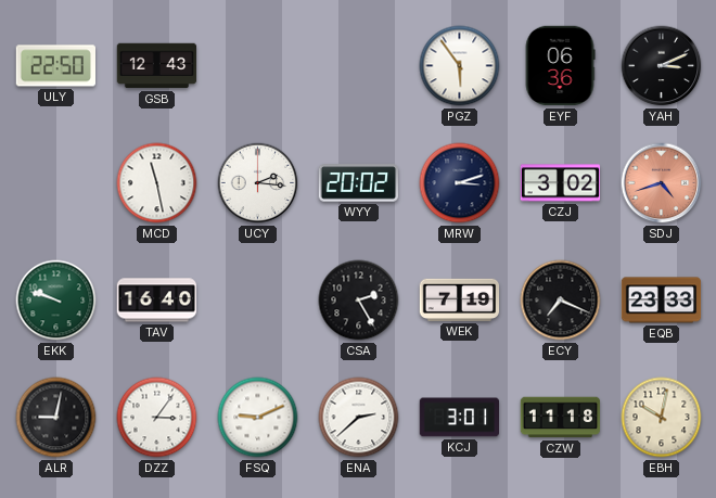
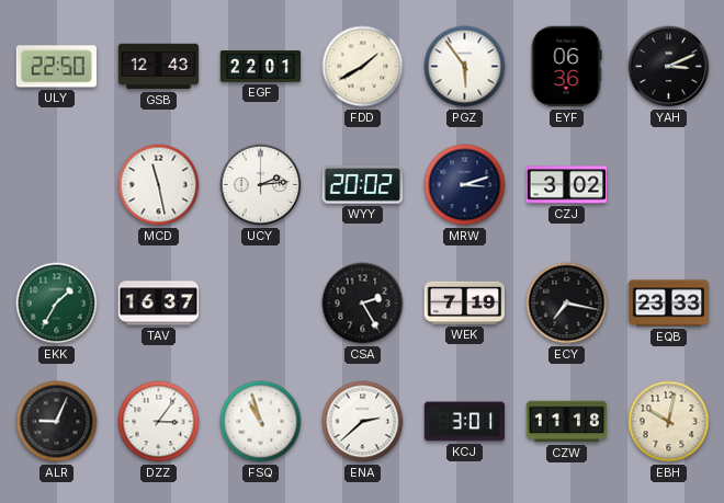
EGF: none -> 22:01 (261, 67)
FDD: none -> 1:40 (363, 67)
UCY: 2:16 -> 2:14 (261, 185)
SDJ: 4:42 -> none (662, 183)
EKK: 9:48 -> 1:35 (57, 304)
TAV: 16:40 -> 16:37 (159, 304)
ECY: 7:19 -> 7:17 (567, 304)
ALR: 9:02 -> 9:04 (57, 422)
FSQ: 9:11 -> 10:57 (261, 422)
